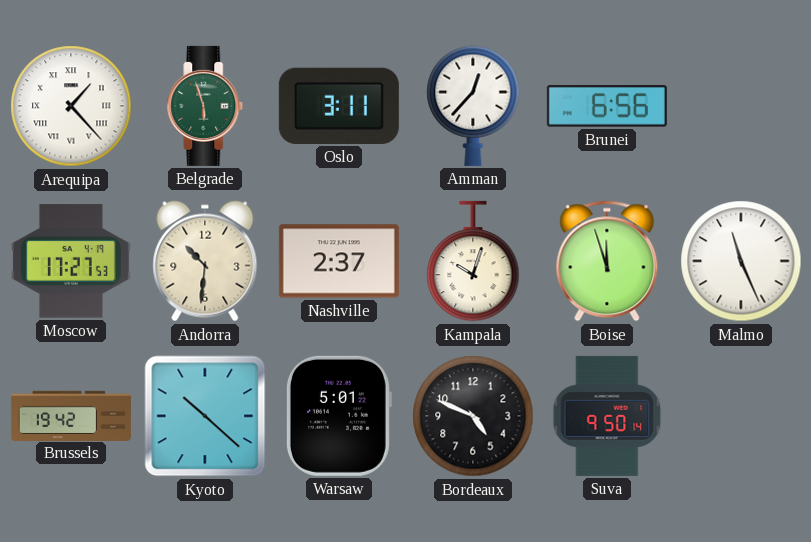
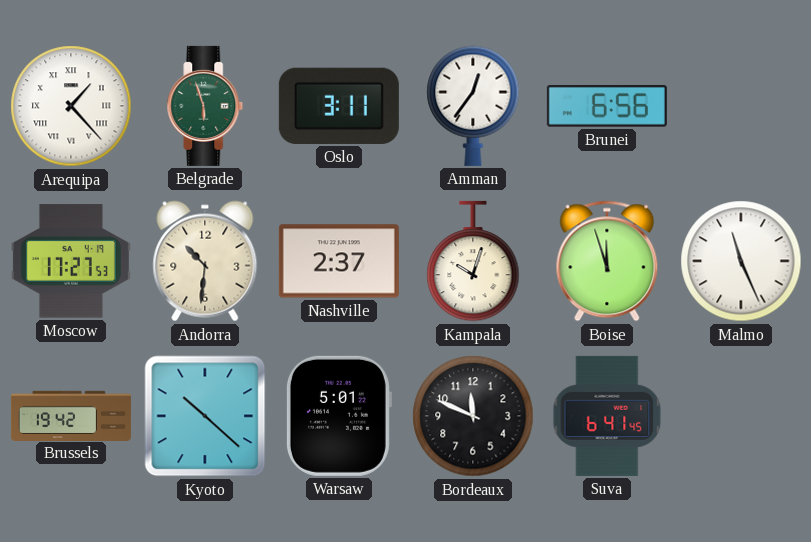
Amman: 12:37 -> 12:36 (473, 106)
Bordeaux: 4:49 -> 11:49 (473, 416)
Suva: 9:50 -> 6:41 (607, 416)
